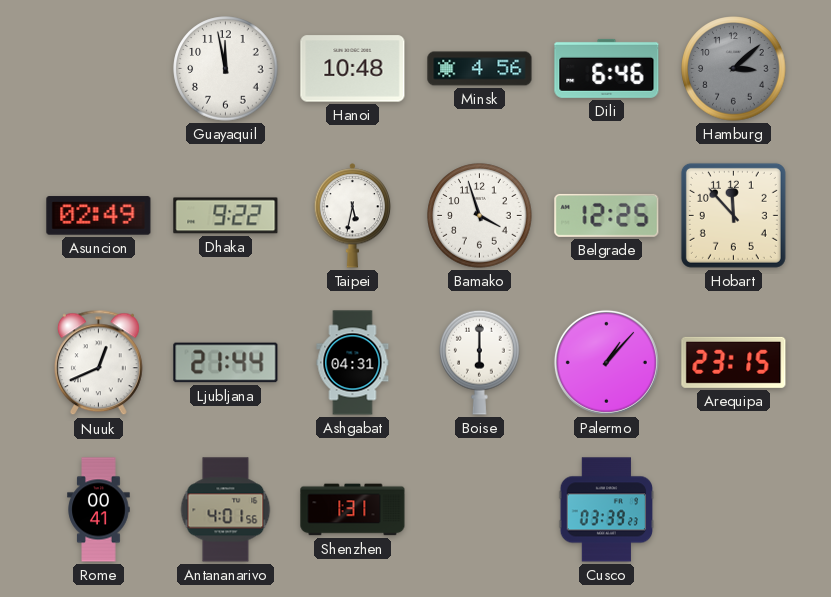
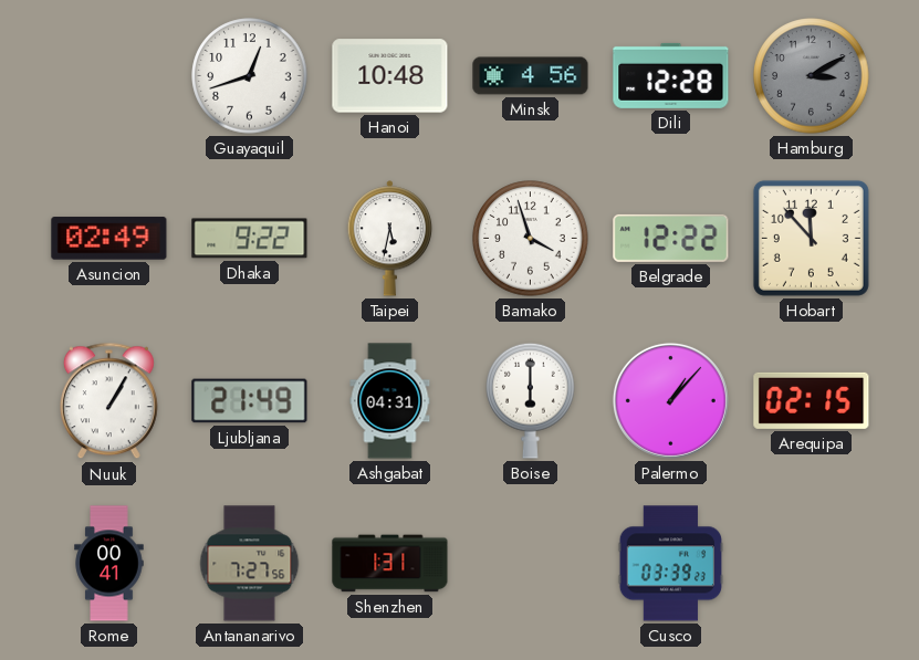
Guayaquil: 11:58 -> 12:42 (250, 76)
Dili: 6:46 -> 12:28 (671, 75)
Hamburg: 3:08 -> 3:10 (812, 76)
Belgrade: 12:25 -> 12:22 (671, 238)
Nuuk: 12:41 -> 1:05 (109, 401)
Ljubljana: 21:44 -> 21:49 (250, 401)
Arequipa: 23:15 -> 02:15 (812, 400)
Antananarivo: 4:01 -> 7:27 (250, 564)
